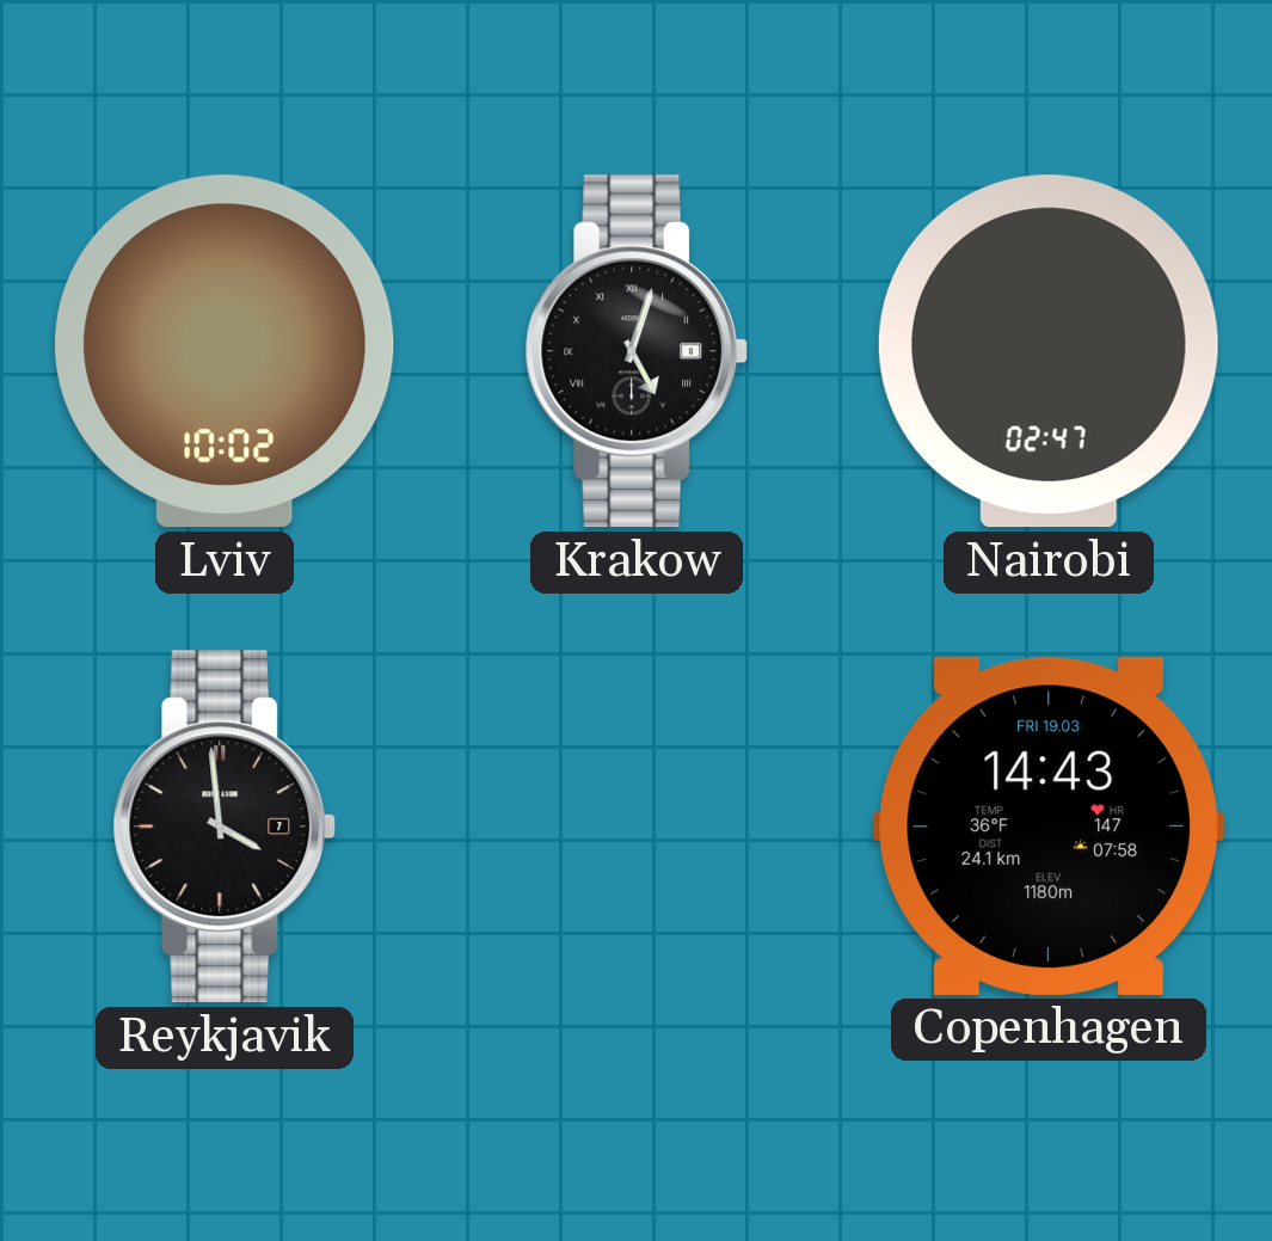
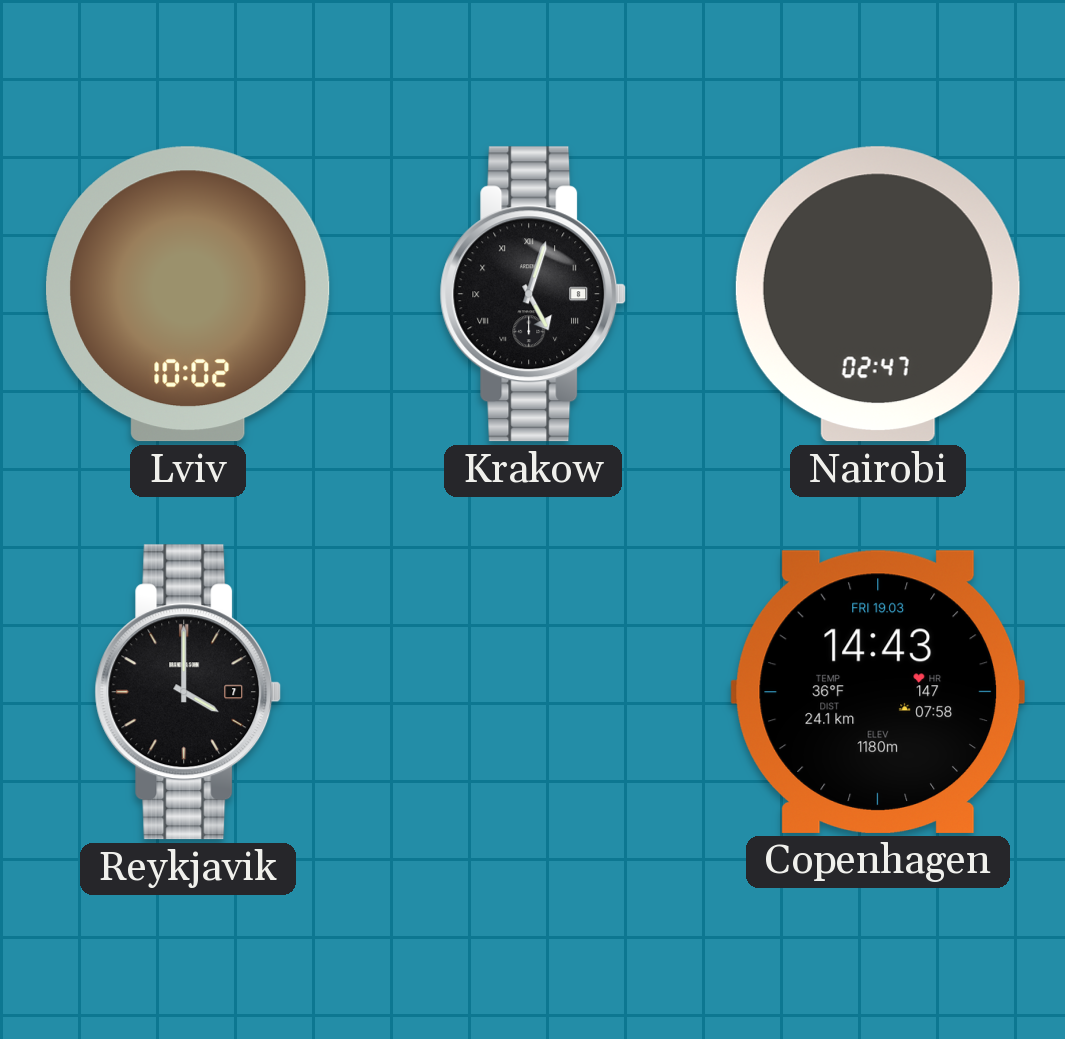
Reykjavik: 3:59 -> 4:00 (188, 692)
